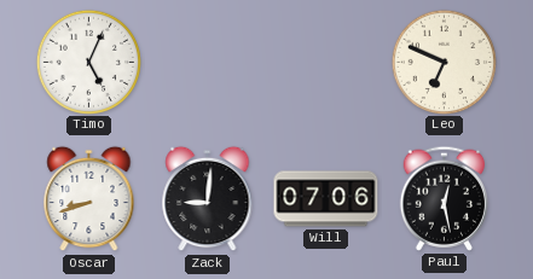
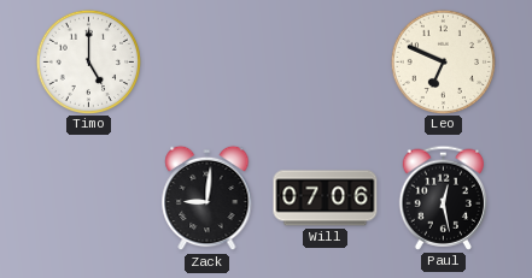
Timo: 5:04 -> 5:00 (88, 61)
Oscar: 8:42 -> none (89, 199)
